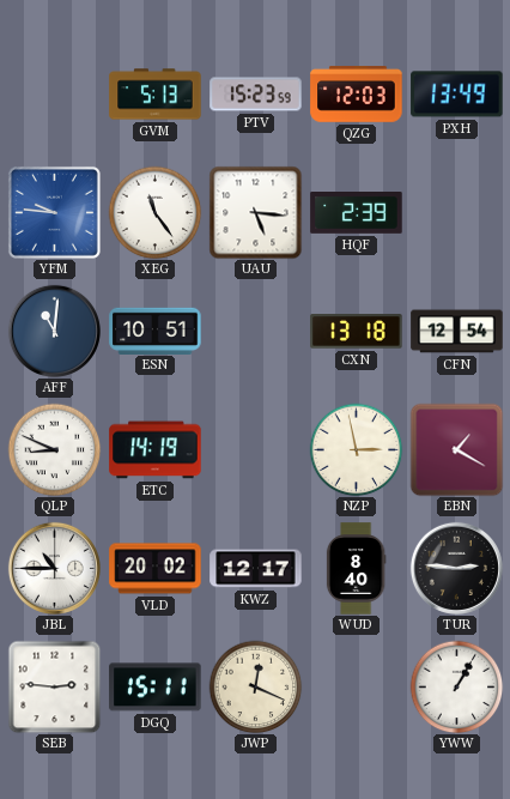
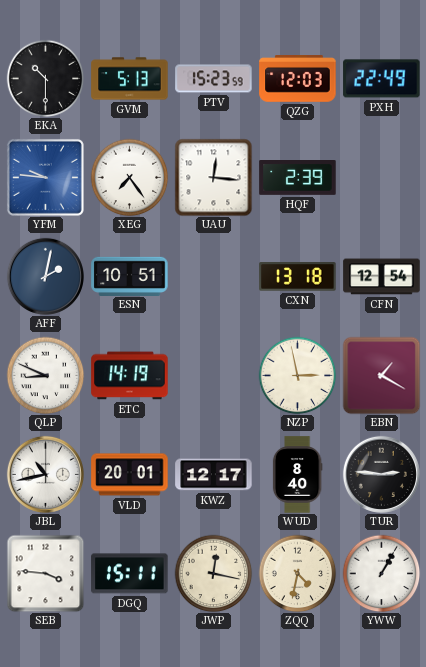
EKA: none -> 10:30 (45, 78)
PXH: 13:49 -> 22:49 (382, 79)
XEG: 11:24 -> 7:24 (129, 177)
UAU: 5:16 -> 12:16 (213, 177)
AFF: 11:01 -> 2:02 (45, 276)
JBL: 10:45 -> 10:43 (45, 474)
VLD: 20:02 -> 20:01 (130, 475)
SEB: 2:46 -> 3:46 (45, 573)
JWP: 12:19 -> 12:17 (213, 573)
ZQQ: none -> 4:32 (297, 573)
